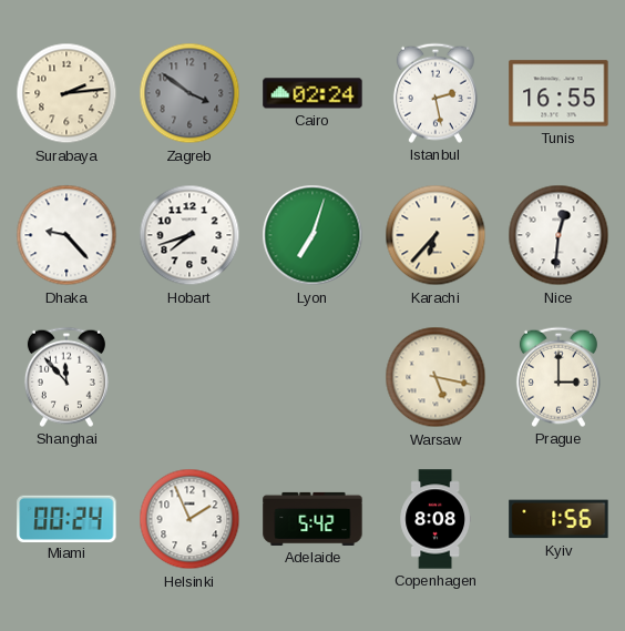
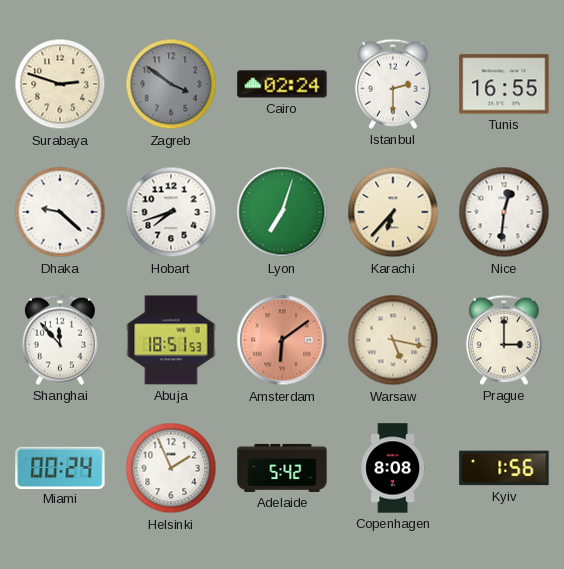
Surabaya: 2:14 -> 2:48 (60, 84)
Istanbul: 2:28 -> 2:30 (393, 84)
Dhaka: 9:23 -> 9:22 (60, 212)
Abuja: none -> 18:51 (171, 340)
Amsterdam: none -> 6:09 (282, 340)
